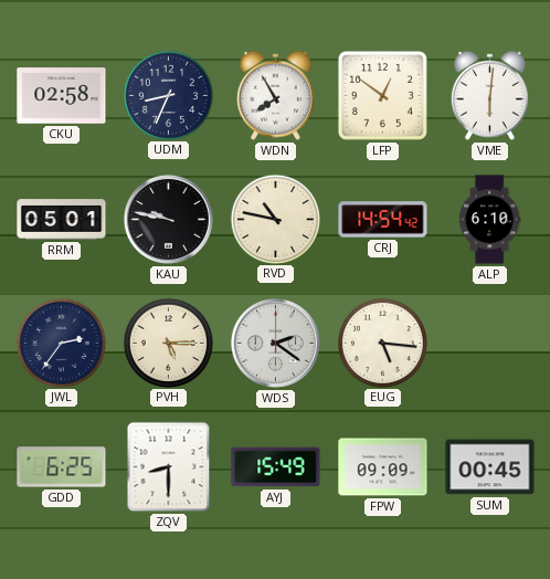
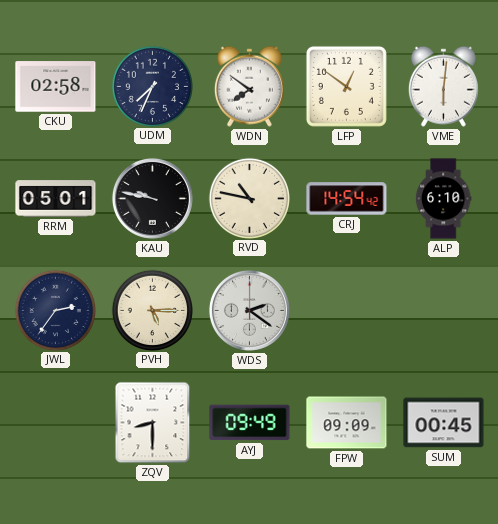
UDM: 8:34 -> 7:34 (152, 86)
WDN: 7:55 -> 7:51 (249, 86)
EUG: 5:16 -> none (382, 343)
GDD: 6:25 -> none (62, 467)
AYJ: 15:49 -> 09:49 (250, 423)
